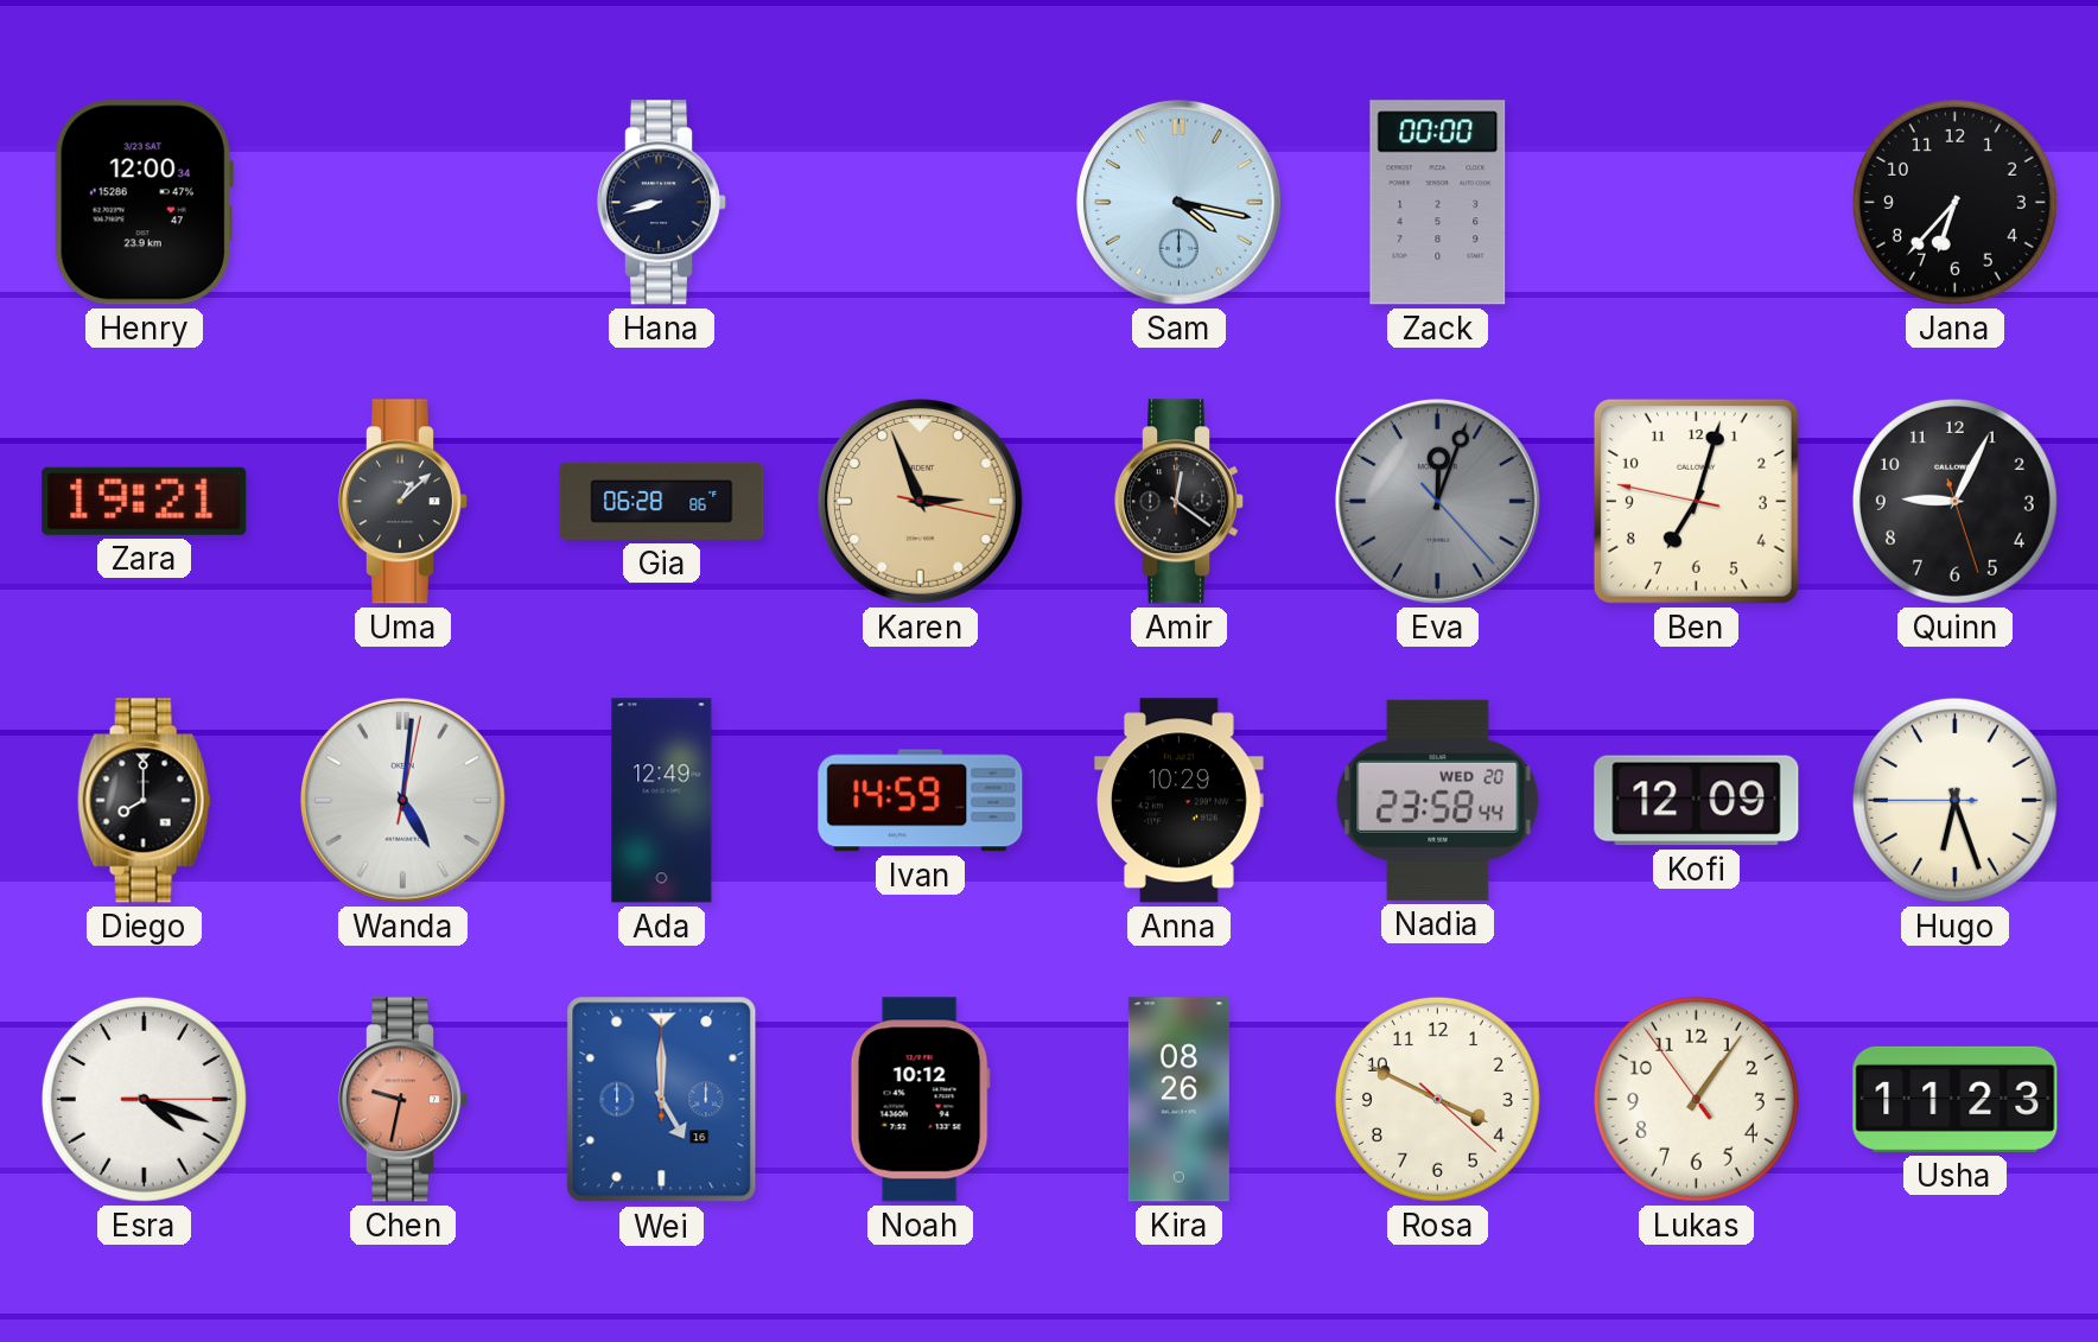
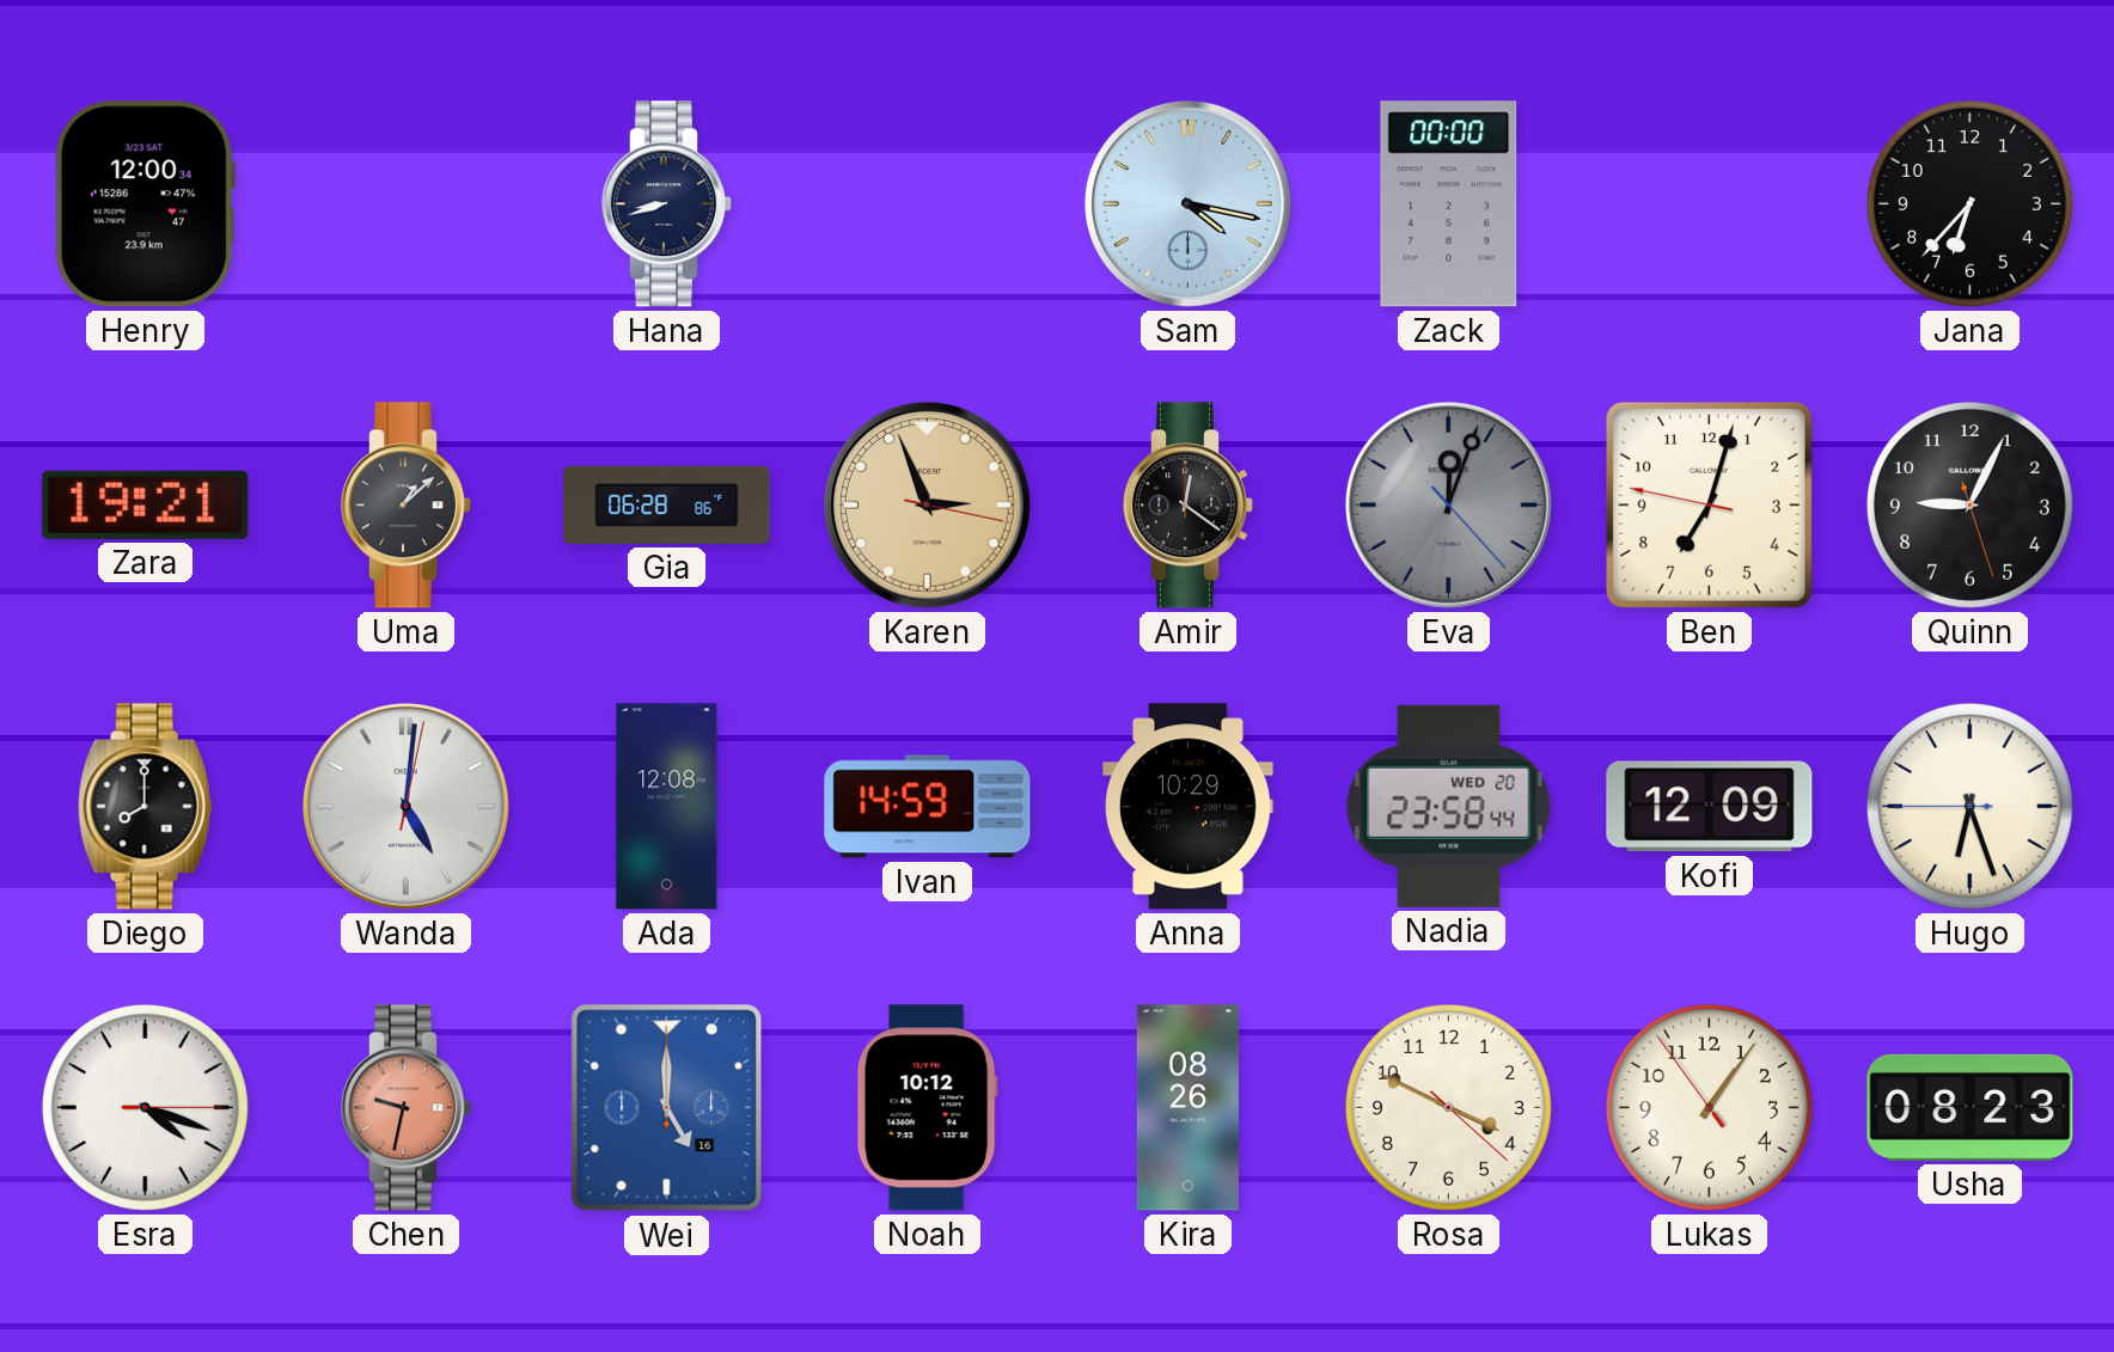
Ada: 12:49 -> 12:08 (667, 807)
Usha: 11:23 -> 08:23 (1971, 1107)
